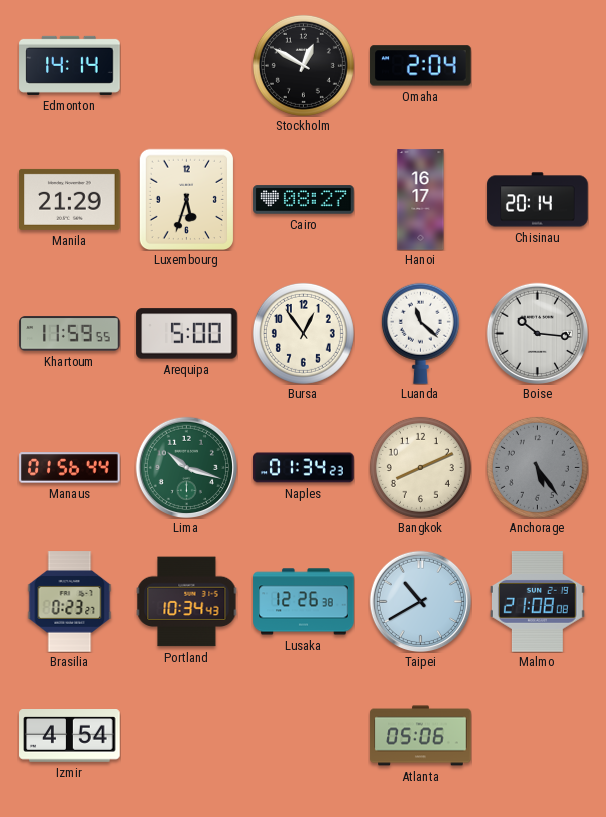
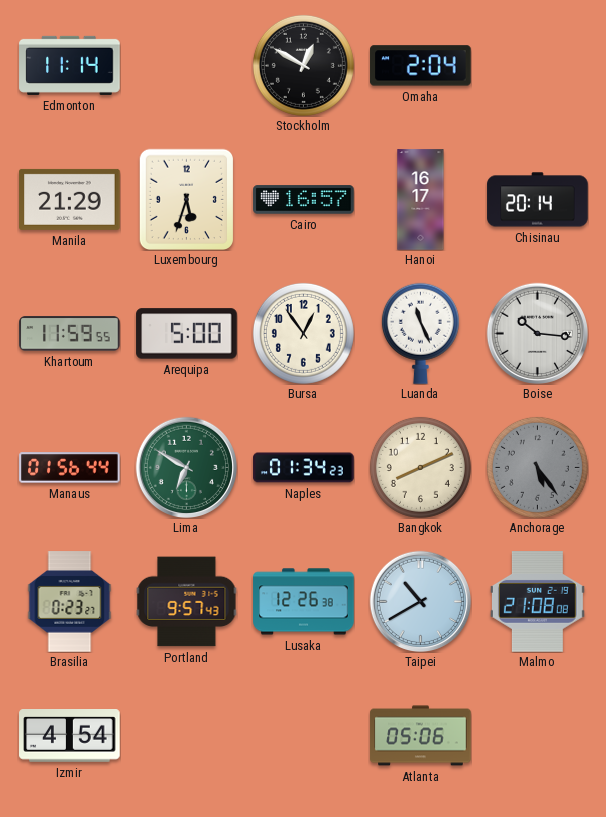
Edmonton: 14:14 -> 11:14 (70, 65)
Cairo: 08:27 -> 16:57 (304, 200)
Luanda: 11:22 -> 11:26 (420, 333)
Lima: 10:18 -> 6:50 (186, 467)
Portland: 10:34 -> 9:57 (186, 602)
